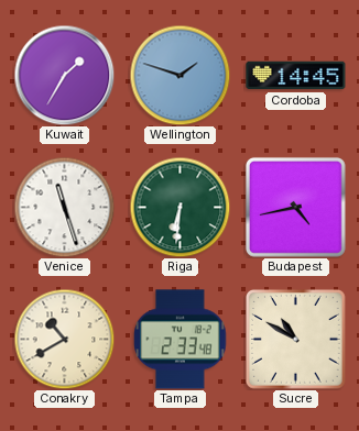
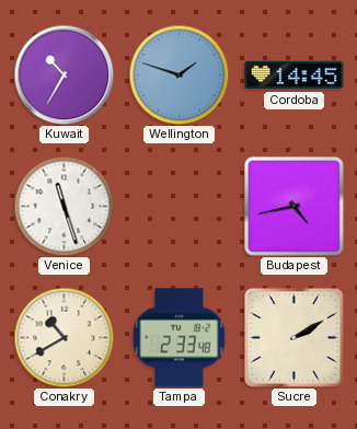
Kuwait: 1:35 -> 10:35 (64, 74)
Riga: 6:31 -> none (179, 207)
Sucre: 10:50 -> 2:10 (295, 338)
